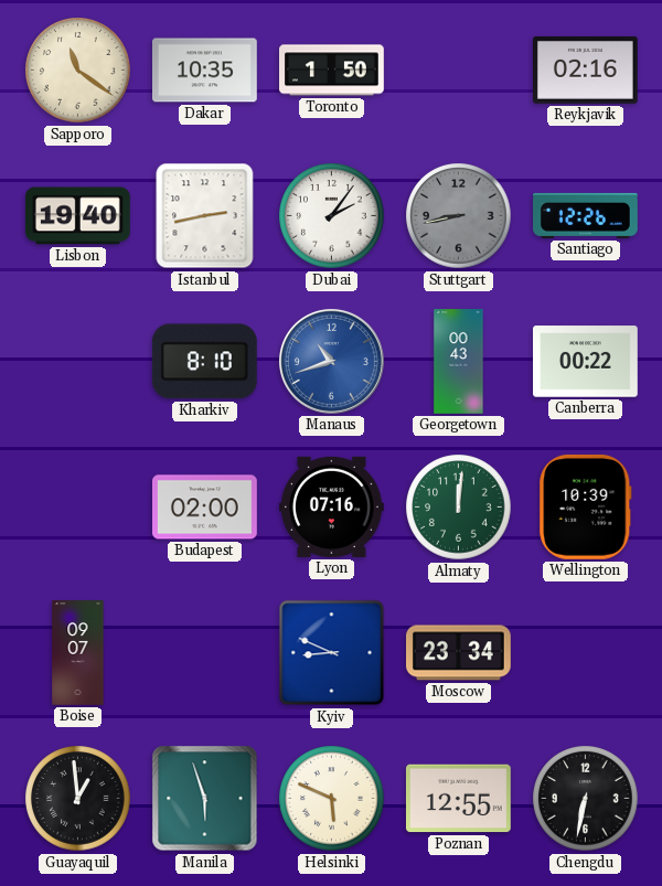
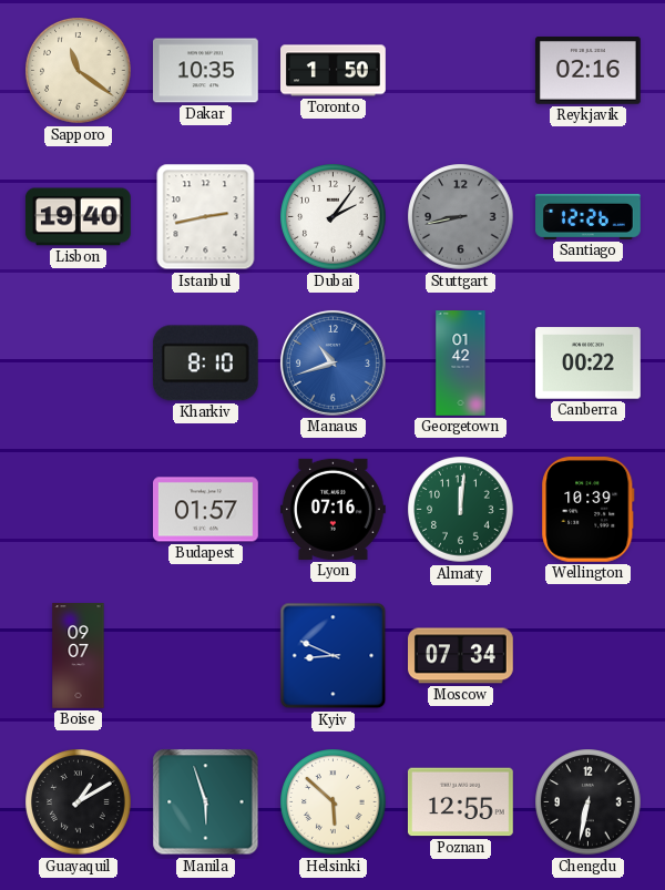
Georgetown: 00:43 -> 01:42 (461, 364)
Budapest: 02:00 -> 01:57 (206, 510)
Moscow: 23:34 -> 07:34 (461, 656)
Guayaquil: 12:59 -> 1:10 (79, 802)
Helsinki: 5:49 -> 5:52 (334, 802)
